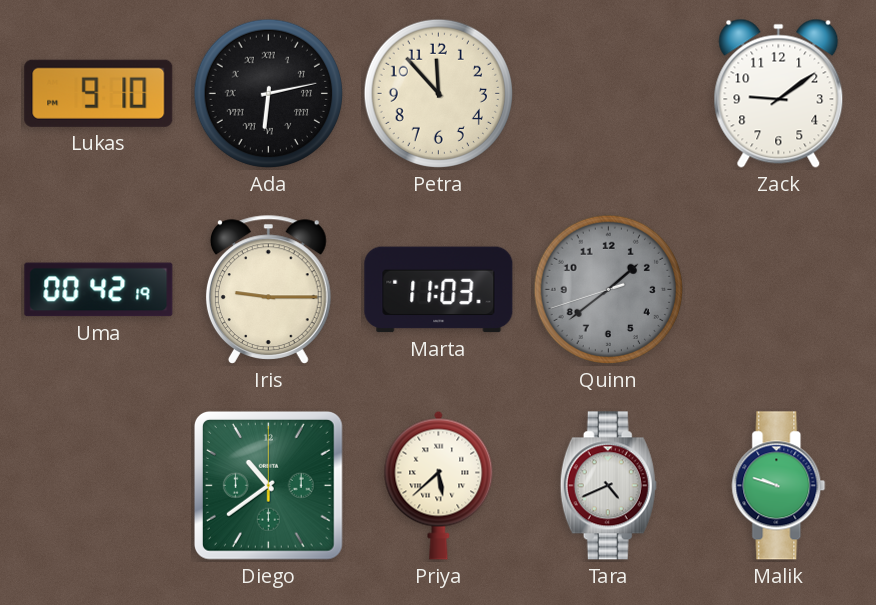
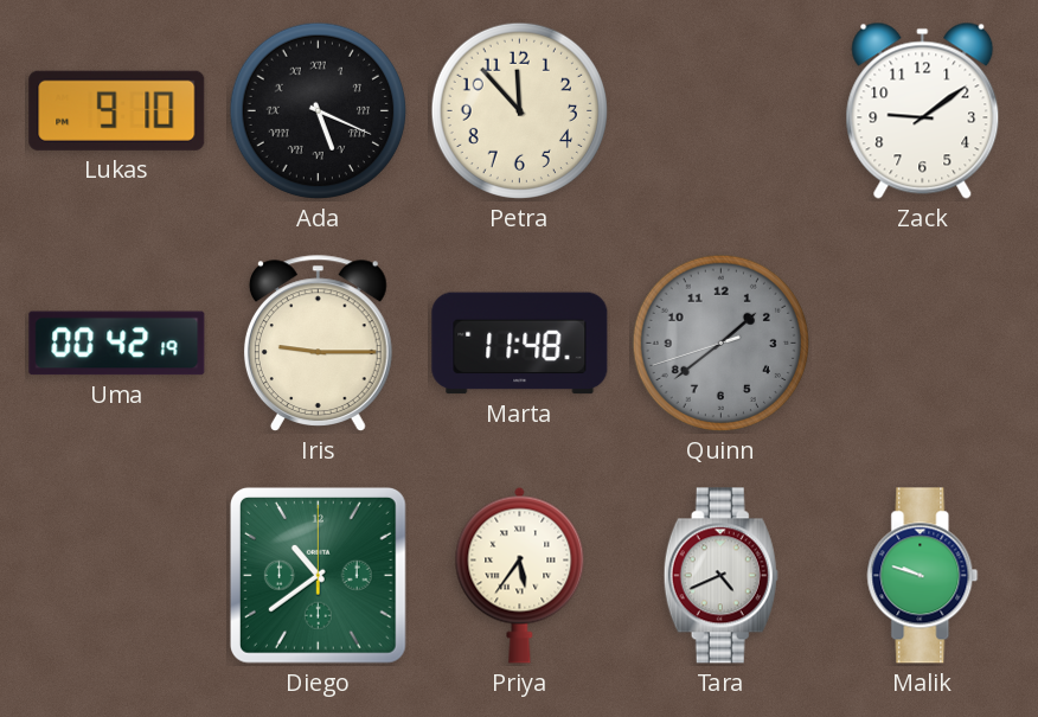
Ada: 6:13 -> 5:19 (318, 110)
Marta: 11:03 -> 11:48 (520, 344)
Priya: 5:38 -> 5:36 (520, 575)
